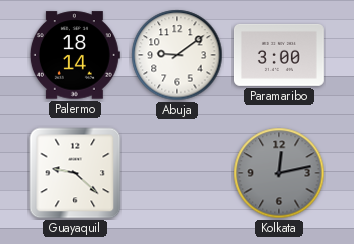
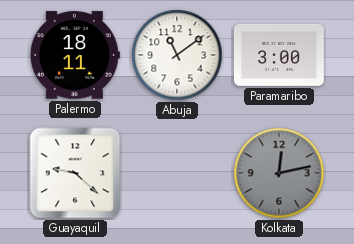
Palermo: 18:14 -> 18:11 (75, 55)
Abuja: 9:09 -> 11:09 (177, 55)
